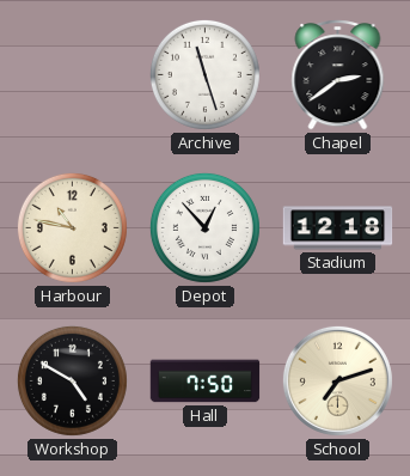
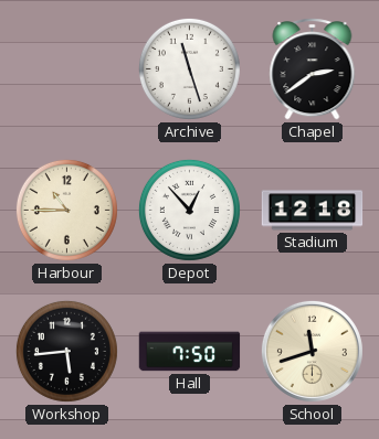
Harbour: 10:47 -> 10:45 (66, 210)
Workshop: 4:50 -> 5:44 (66, 351)
School: 7:12 -> 11:42 (312, 351)
